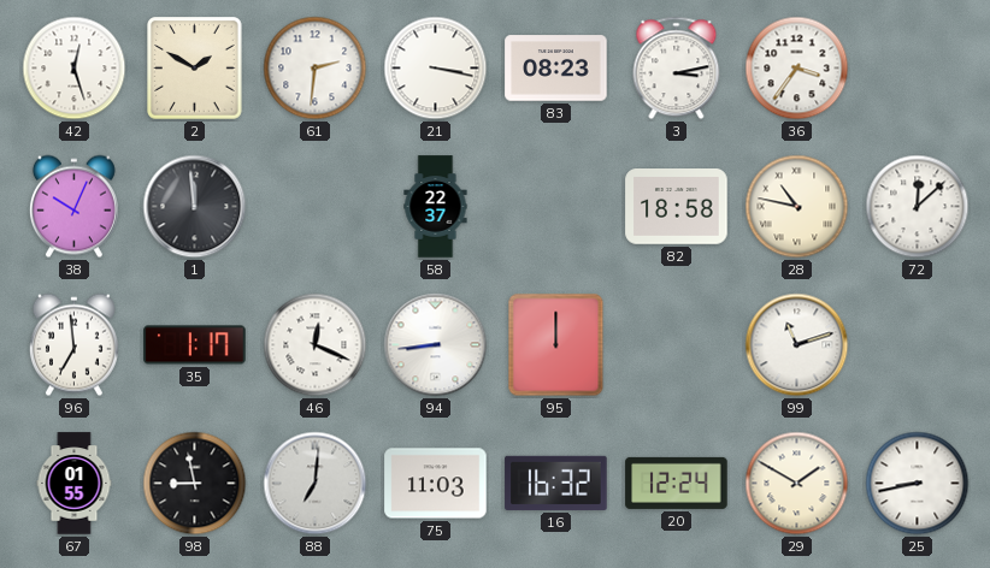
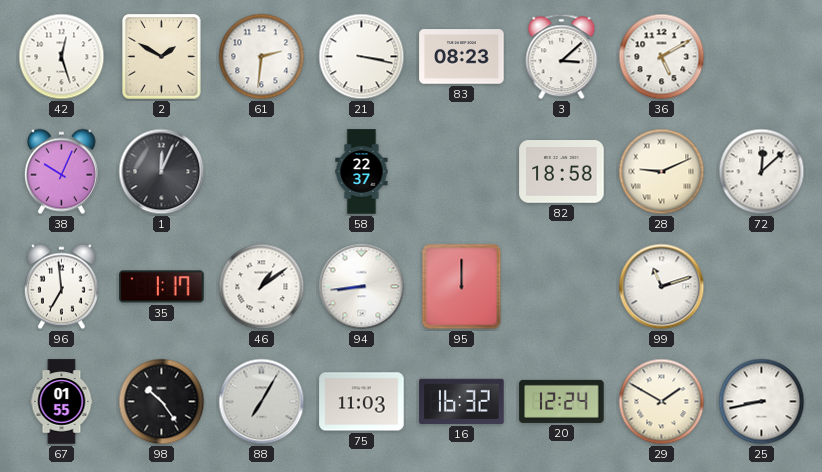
3: 3:13 -> 3:08 (562, 57)
36: 3:36 -> 5:10 (662, 57)
1: 11:59 -> 12:04 (162, 172)
28: 10:47 -> 9:11 (662, 172)
46: 12:19 -> 1:09 (262, 287)
98: 8:58 -> 10:24 (162, 402)
88: 7:01 -> 7:05 (262, 402)
